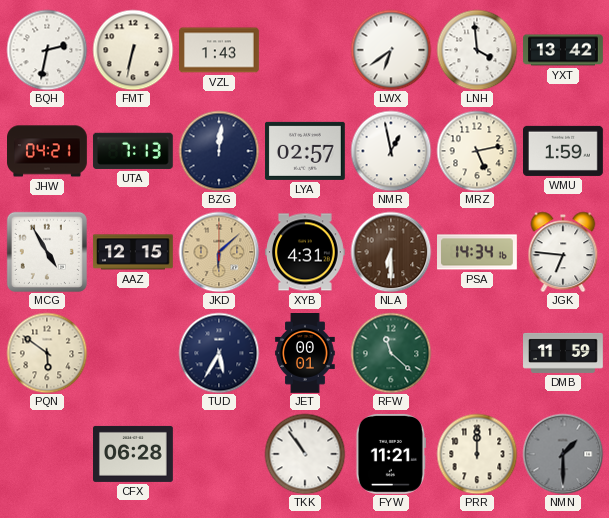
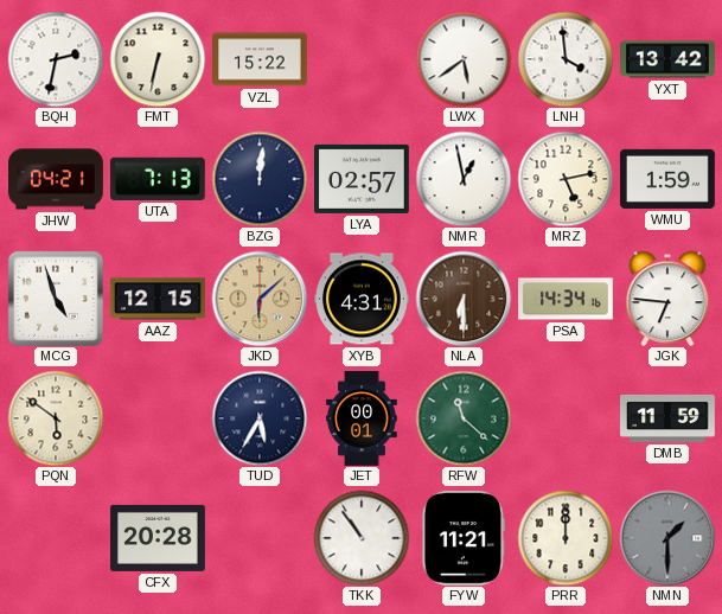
VZL: 1:43 -> 15:22 (261, 59)
LWX: 6:39 -> 5:39 (464, 59)
MCG: 4:55 -> 4:57 (56, 299)
CFX: 06:28 -> 20:28 (159, 538)
